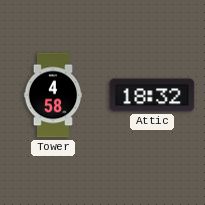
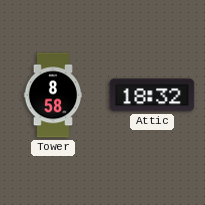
Tower: 4:58 -> 8:58 (53, 95)
